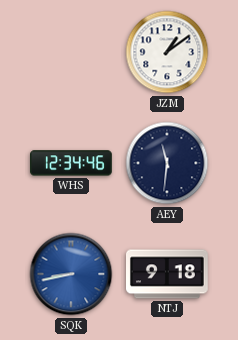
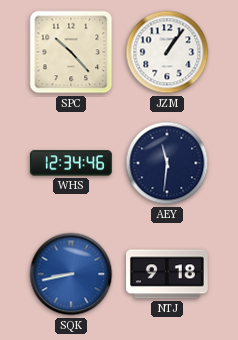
SPC: none -> 10:23 (71, 52)
JZM: 1:09 -> 1:06 (167, 52)
